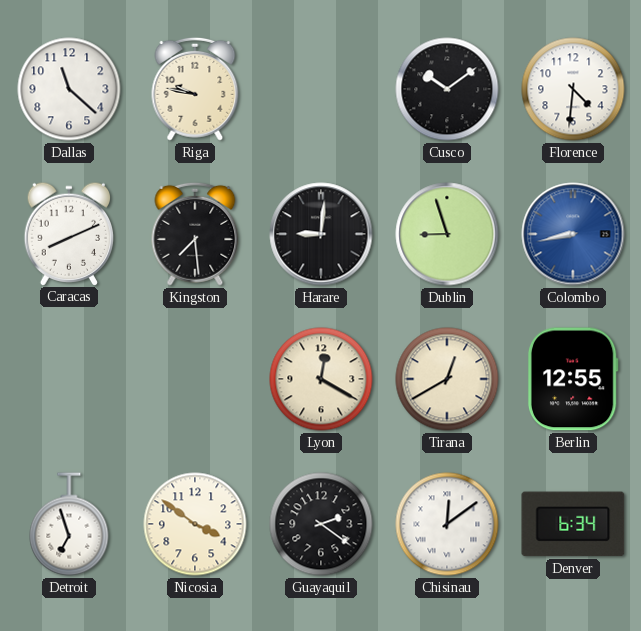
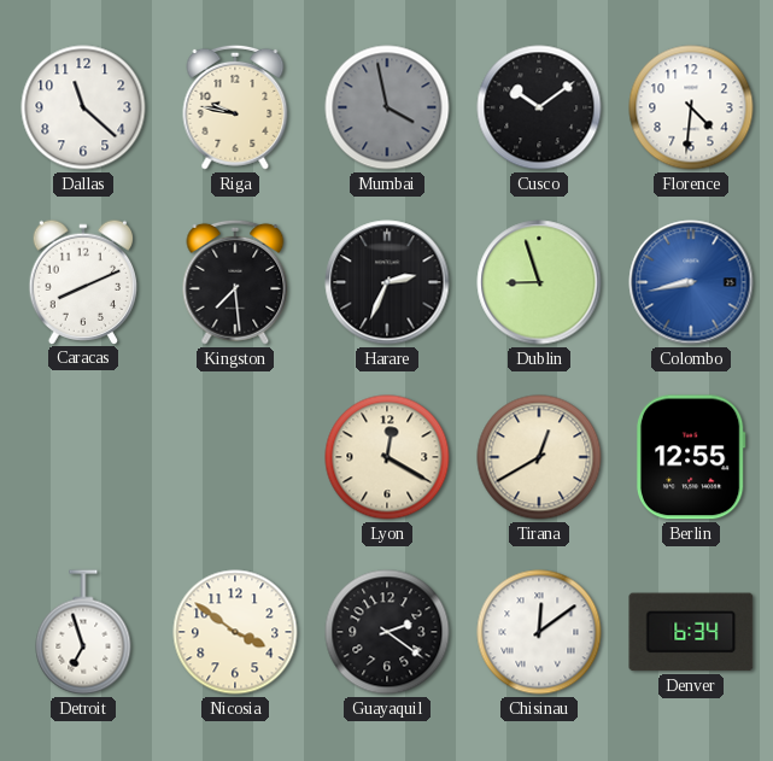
Mumbai: none -> 3:58 (387, 107)
Harare: 9:01 -> 2:34 (387, 282)
